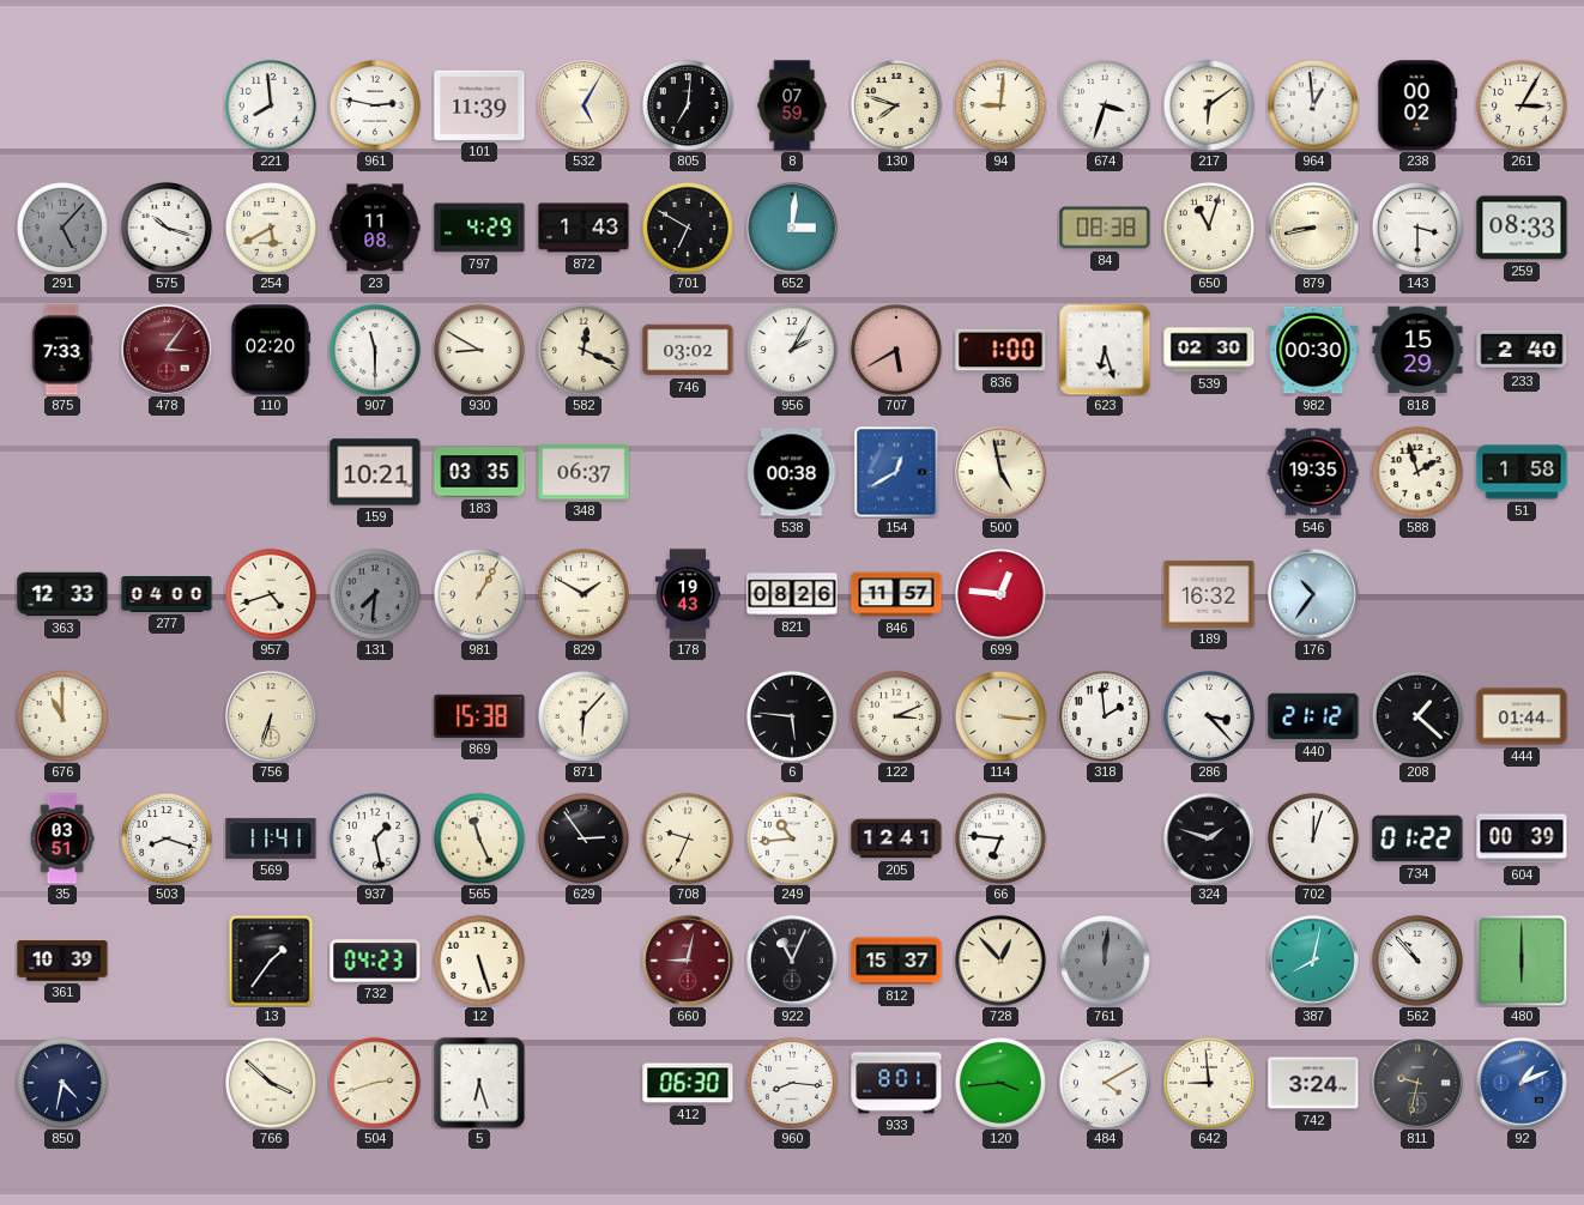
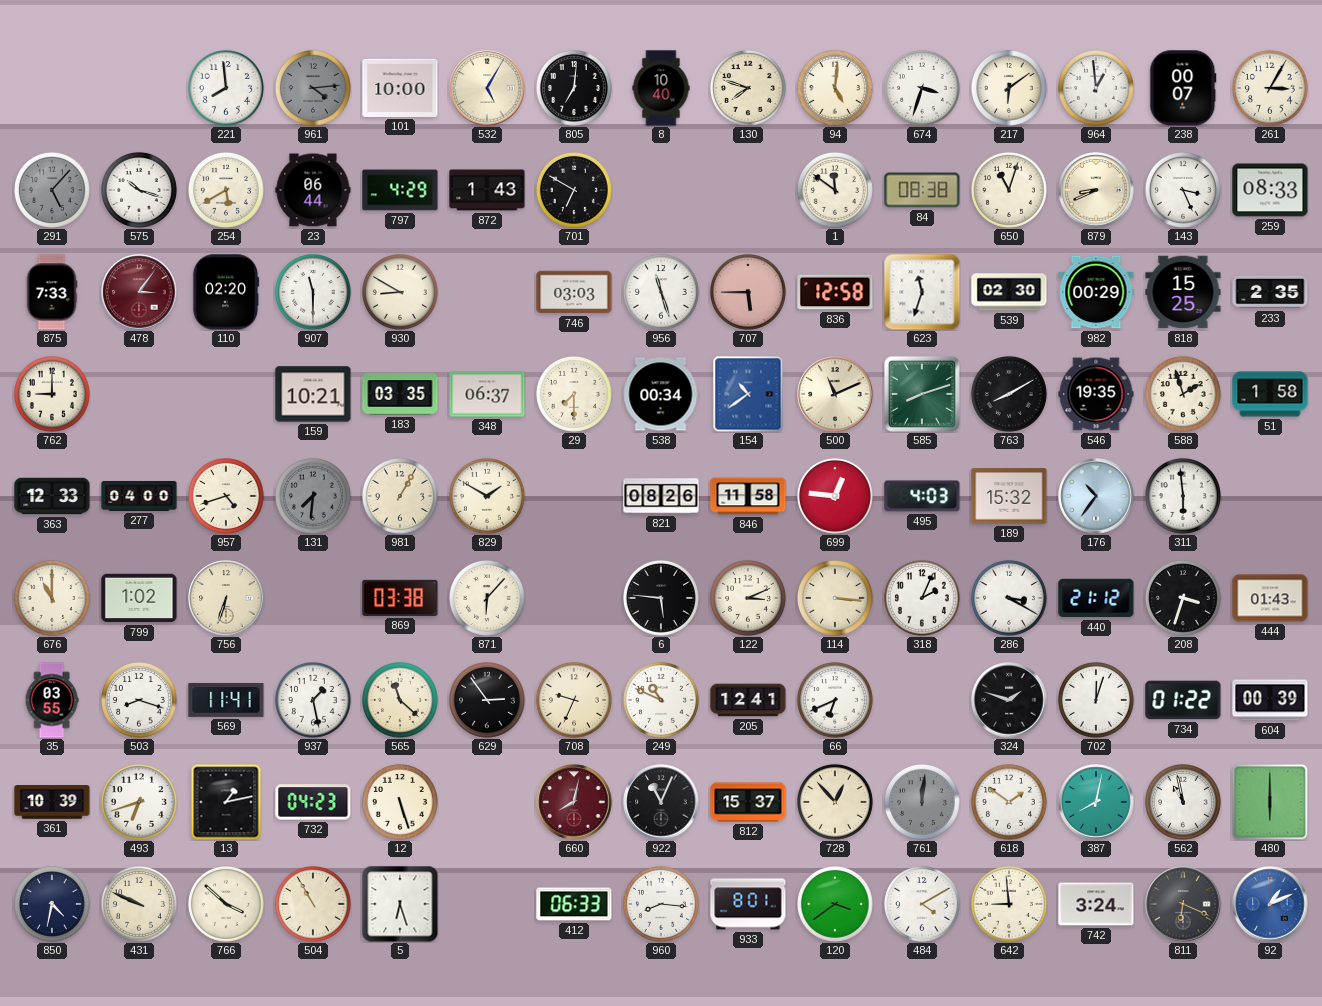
961: 2:47 -> 4:14 (313, 88)
961 dial: white -> grey (313, 88)
101: 11:39 -> 10:00 (400, 88)
8: 07:59 -> 10:40 (661, 88)
94: 9:01 -> 5:01 (835, 88)
238: 00:02 -> 00:07 (1183, 88)
23: 11:08 -> 06:44 (313, 190)
652: 3:01 -> none (792, 228)
1: none -> 11:51 (835, 190)
879: 8:43 -> 8:41 (1096, 190)
143: 3:30 -> 3:26 (1183, 190)
582: 12:19 -> none (584, 350)
746: 03:02 -> 03:03 (574, 292)
956: 2:05 -> 11:27 (661, 292)
707: 5:40 -> 5:45 (748, 292)
836: 1:00 -> 12:58 (835, 292)
623: 6:27 -> 11:33 (922, 292)
982: 00:30 -> 00:29 (1096, 292)
818: 15:29 -> 15:25 (1183, 292)
233: 2:40 -> 2:35 (1270, 292)
762: none -> 9:00 (52, 394)
29: none -> 7:30 (574, 394)
538: 00:38 -> 00:34 (661, 394)
154: 12:40 -> 10:39 (748, 394)
500: 4:58 -> 11:11 (835, 394)
585: none -> 8:12 (922, 394)
763: none -> 8:10 (1009, 394)
178: 19:43 -> none (688, 594)
846: 11:57 -> 11:58 (748, 496)
495: none -> 4:03 (922, 496)
189: 16:32 -> 15:32 (1009, 496)
311: none -> 5:59 (1183, 496)
799: none -> 1:02 (139, 598)
869: 15:38 -> 03:38 (400, 598)
318: 1:59 -> 2:04 (922, 598)
286: 3:23 -> 3:20 (1009, 598)
208: 1:22 -> 3:33 (1183, 598)
444: 01:44 -> 01:43 (1270, 598)
35: 03:51 -> 03:55 (52, 700)
565: 11:26 -> 11:22 (400, 700)
249: 10:44 -> 10:49 (661, 700)
66: 6:46 -> 6:41 (835, 700)
493: none -> 6:42 (139, 802)
13: 1:36 -> 1:13 (226, 802)
660: 9:02 -> 8:02 (574, 802)
618: none -> 1:51 (1009, 802)
562: 10:53 -> 10:58 (1183, 802)
431: none -> 9:49 (139, 904)
504: 2:42 -> 10:55 (313, 904)
412: 06:30 -> 06:33 (574, 904)
120: 3:44 -> 3:39 (835, 904)
811: 9:32 -> 6:19 (1183, 904)
